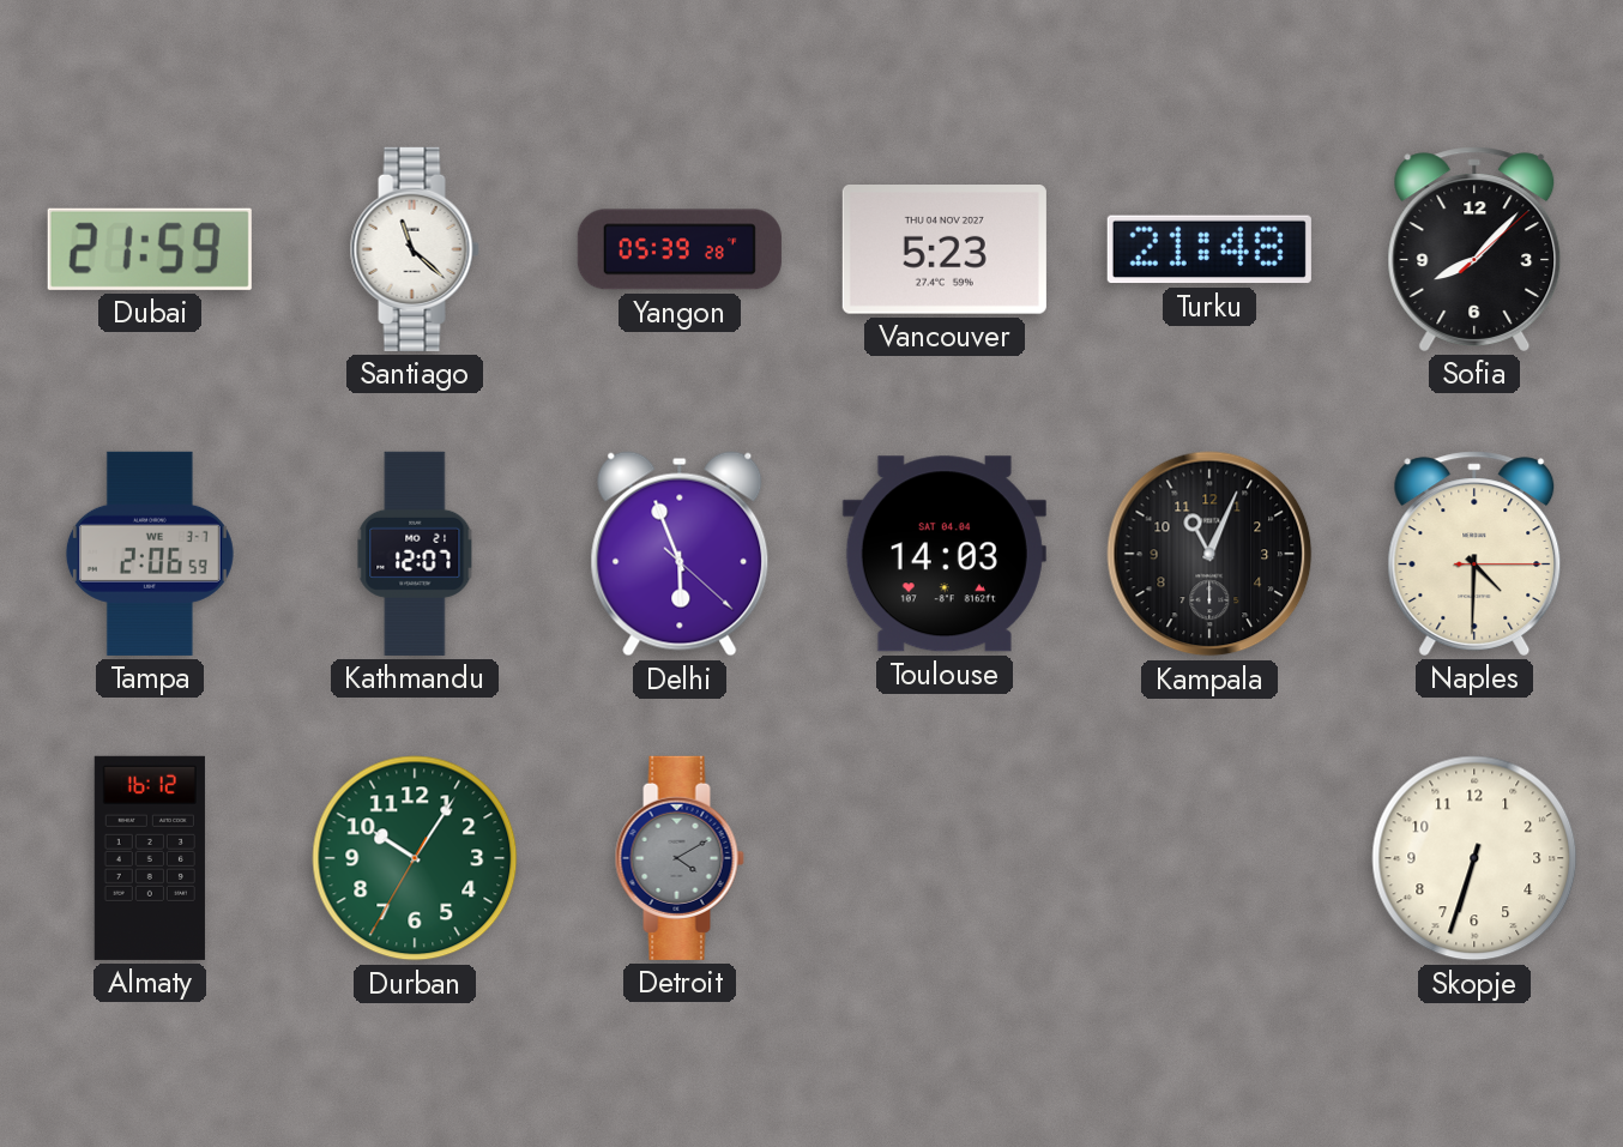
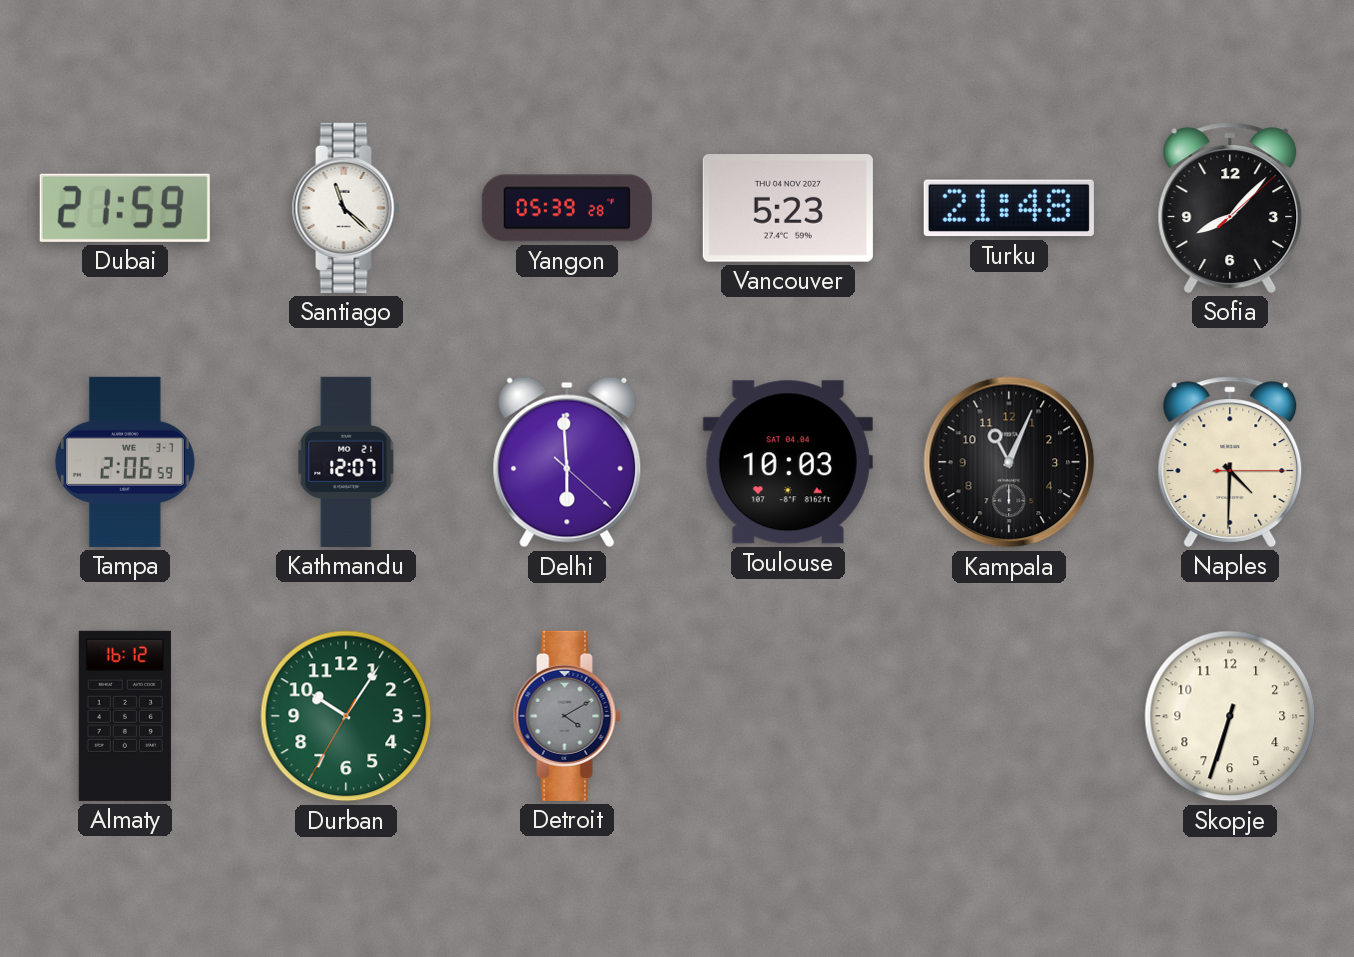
Delhi: 5:56 -> 5:59 (567, 462)
Toulouse: 14:03 -> 10:03 (788, 462)
